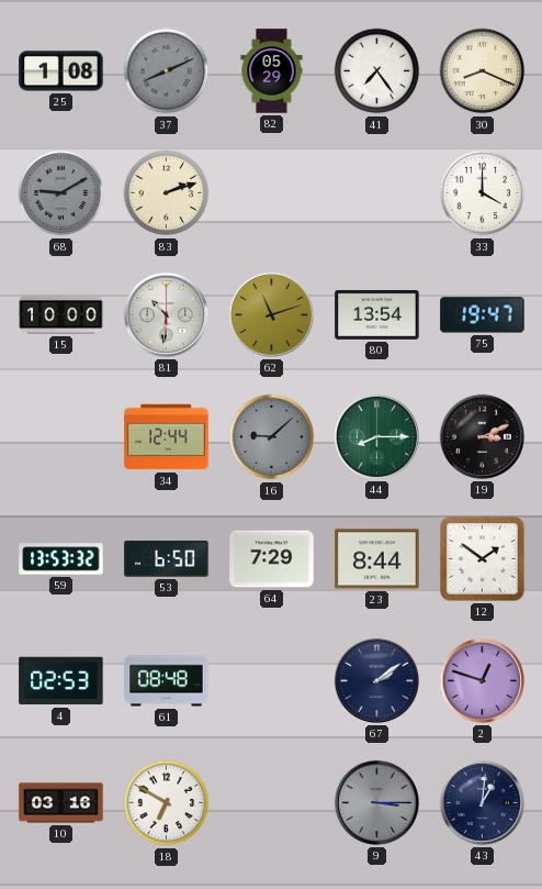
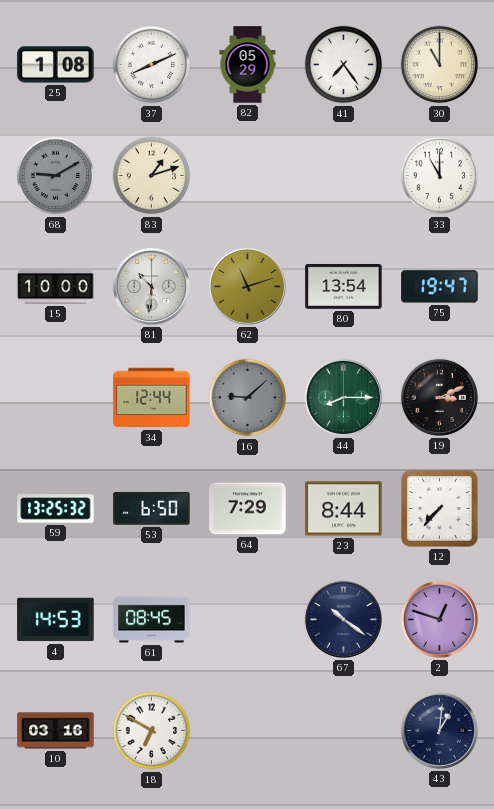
37 dial: grey -> white (152, 65)
30: 8:19 -> 11:00 (440, 65)
83: 2:12 -> 1:12 (152, 176)
33: 4:00 -> 11:00 (440, 176)
59: 13:53 -> 13:25 (56, 509)
12: 1:51 -> 7:37 (440, 509)
4: 02:53 -> 14:53 (56, 620)
61: 08:48 -> 08:45 (152, 620)
67: 2:09 -> 10:21 (343, 619)
9: 3:15 -> none (376, 802)
